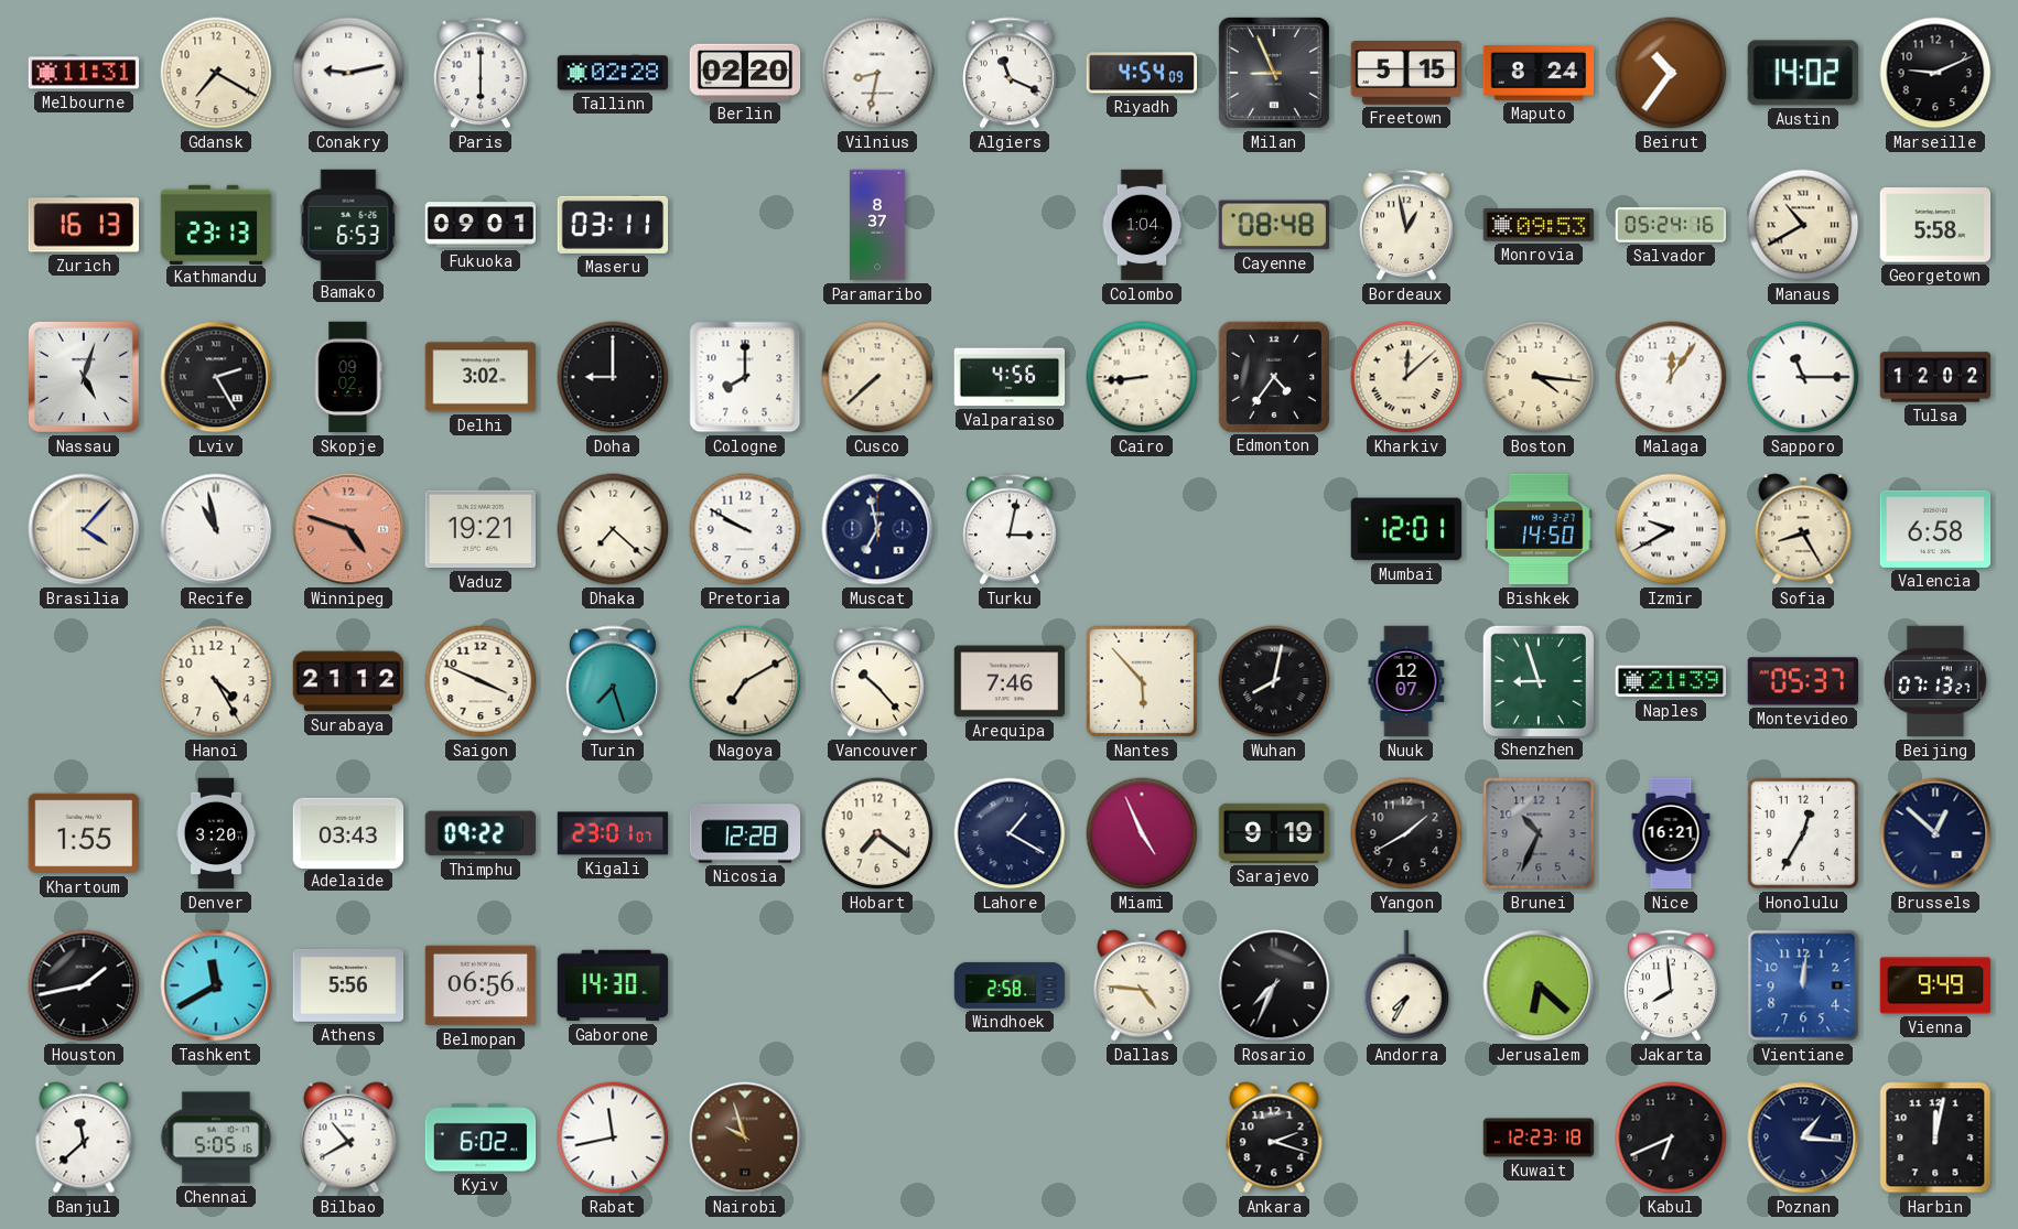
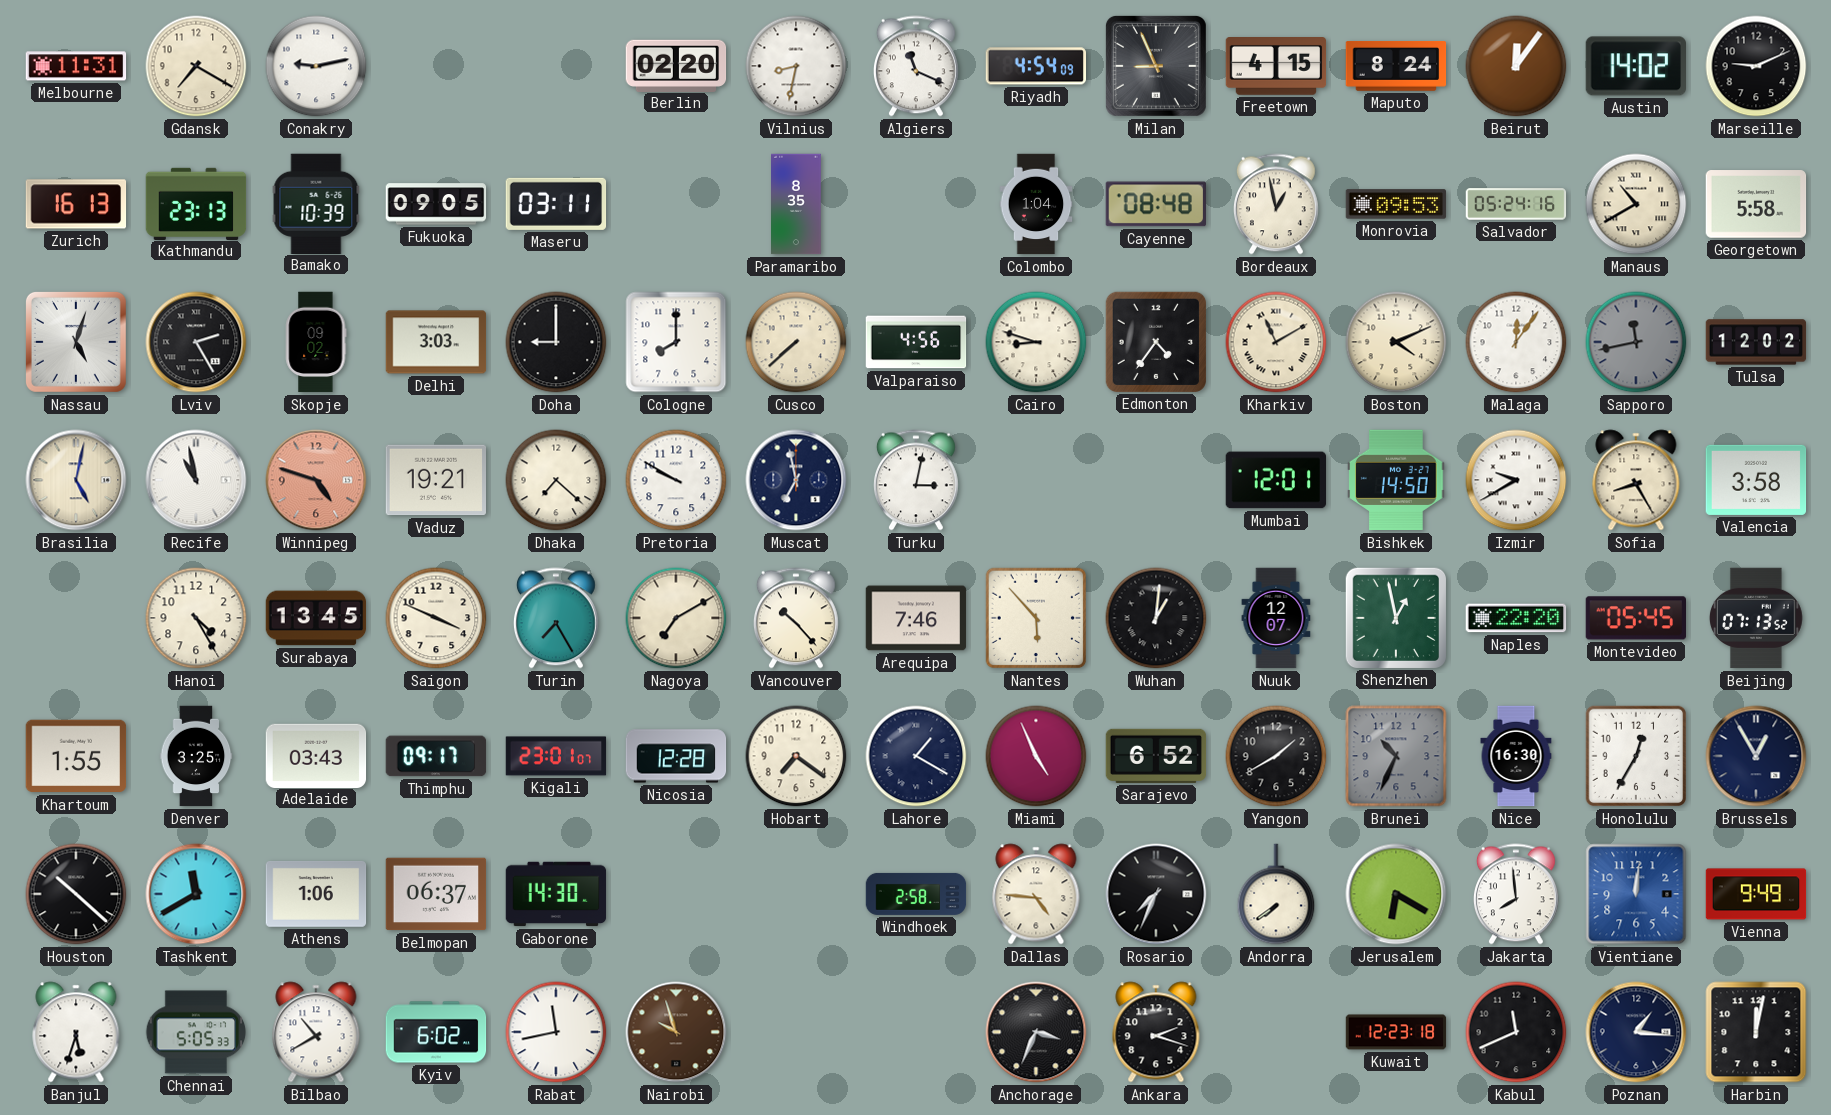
Paris: 6:00 -> none (481, 73)
Tallinn: 02:28 -> none (613, 73)
Freetown: 5:15 -> 4:15 (1276, 67)
Beirut: 10:36 -> 12:06 (1516, 66)
Bamako: 6:53 -> 10:39 (316, 203)
Fukuoka: 09:01 -> 09:05 (436, 204)
Paramaribo: 8:37 -> 8:35 (797, 204)
Delhi: 3:02 -> 3:03 (436, 342)
Cairo: 8:44 -> 8:48 (1036, 342)
Kharkiv: 12:08 -> 11:10 (1276, 342)
Boston: 4:16 -> 4:11 (1396, 342)
Sapporo: 11:15 -> 11:43 (1636, 342)
Sapporo dial: white -> grey (1636, 342)
Brasilia: 4:07 -> 5:02 (76, 480)
Valencia: 6:58 -> 3:58 (1756, 480)
Surabaya: 21:12 -> 13:45 (316, 618)
Turin: 7:27 -> 7:25 (556, 618)
Wuhan: 8:02 -> 1:01 (1156, 618)
Shenzhen: 8:57 -> 12:58 (1395, 617)
Naples: 21:39 -> 22:20 (1516, 618)
Montevideo: 05:37 -> 05:45 (1635, 618)
Beijing: 07:13:27 -> 07:13:52 (1756, 618)
Denver: 3:20 -> 3:25 (196, 756)
Thimphu: 09:22 -> 09:17 (436, 756)
Sarajevo: 9:19 -> 6:52 (1156, 756)
Nice: 16:21 -> 16:30 (1516, 756)
Brussels: 12:52 -> 12:55 (1756, 756)
Houston: 1:43 -> 10:22 (76, 894)
Athens: 5:56 -> 1:06 (316, 894)
Belmopan: 06:56 -> 06:37 (436, 894)
Andorra: 7:35 -> 7:39 (1276, 894)
Jerusalem: 6:22 -> 6:20 (1396, 894)
Banjul: 11:38 -> 5:33 (76, 1032)
Chennai: 5:05:16 -> 5:05:33 (196, 1032)
Anchorage: none -> 3:34 (1036, 1032)
Kabul: 6:41 -> 11:41 (1516, 1032)
